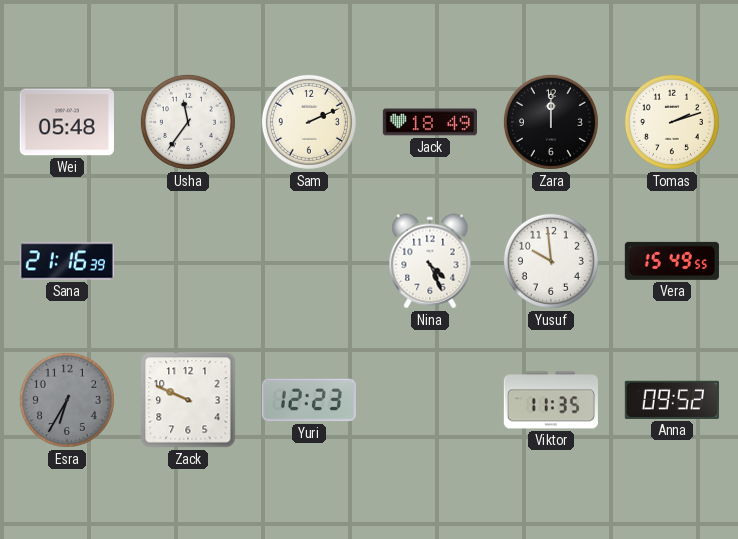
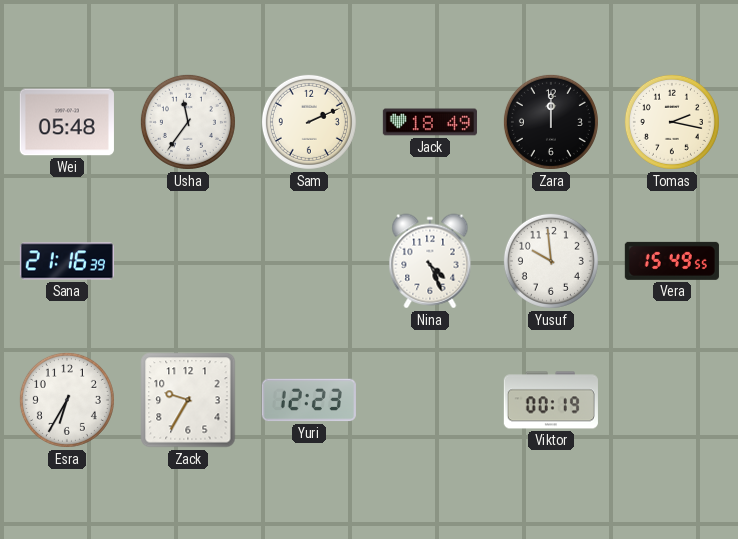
Tomas: 2:12 -> 2:17 (672, 122)
Esra dial: grey -> white (67, 400)
Zack: 9:49 -> 9:35 (188, 400)
Viktor: 11:35 -> 00:19 (551, 400)
Anna: 09:52 -> none (672, 400)
